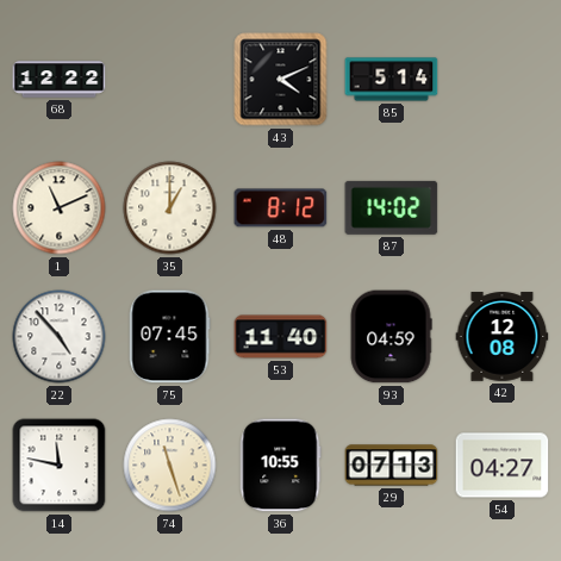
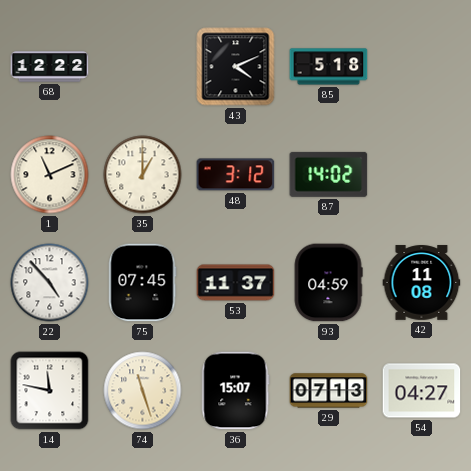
85: 5:14 -> 5:18 (329, 67)
48: 8:12 -> 3:12 (236, 175)
53: 11:40 -> 11:37 (236, 283)
42: 12:08 -> 11:08 (422, 283)
36: 10:55 -> 15:07 (236, 391)
